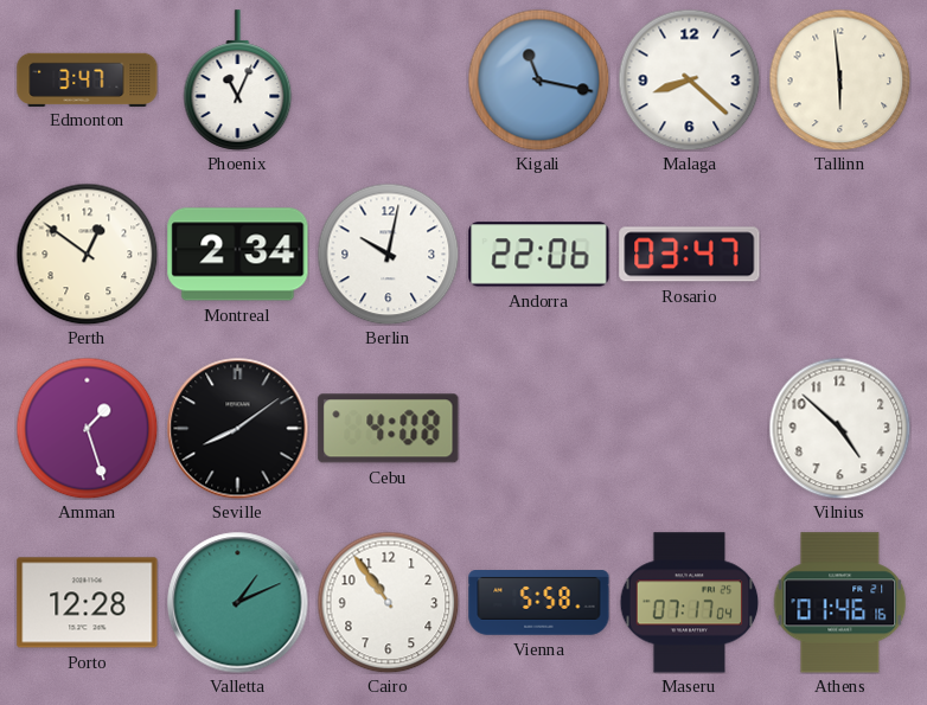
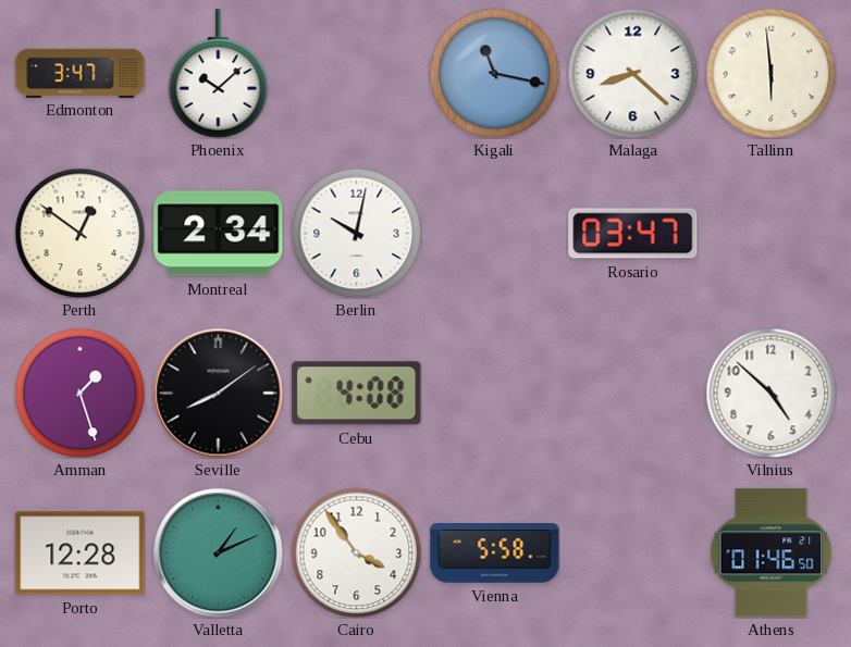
Phoenix: 11:04 -> 10:08 (219, 74)
Andorra: 22:06 -> none (539, 255)
Cairo: 10:54 -> 3:54 (356, 552)
Maseru: 07:17 -> none (690, 603)
Athens: 01:46:16 -> 01:46:50 (772, 553)
